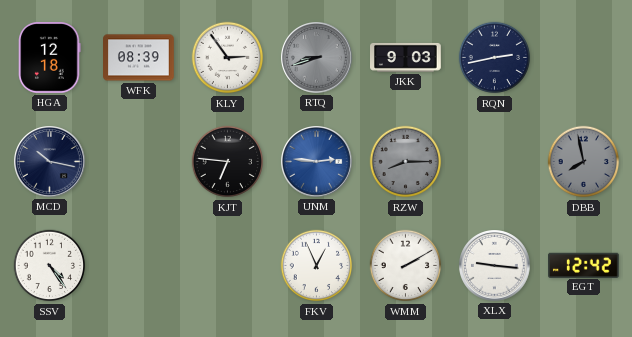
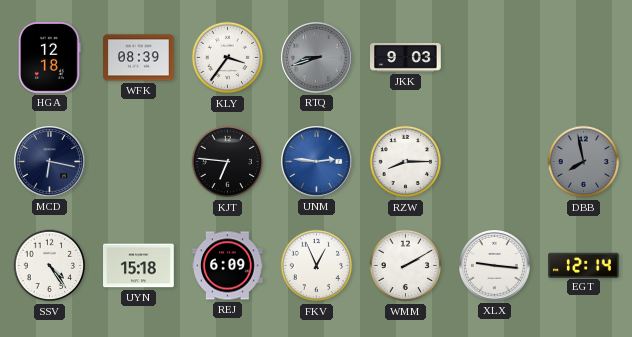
KLY: 2:54 -> 3:36 (228, 58)
RQN: 2:43 -> none (495, 58)
MCD: 10:17 -> 6:17 (50, 162)
RZW dial: grey -> white (406, 162)
UYN: none -> 15:18 (139, 266)
REJ: none -> 6:09 (228, 266)
EGT: 12:42 -> 12:14 (584, 265)
